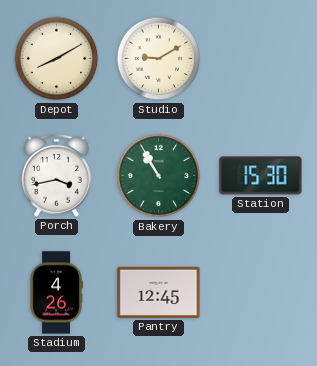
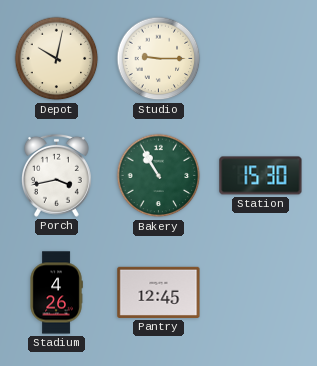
Depot: 8:10 -> 10:02 (57, 59)
Studio: 9:10 -> 9:15 (159, 59)
